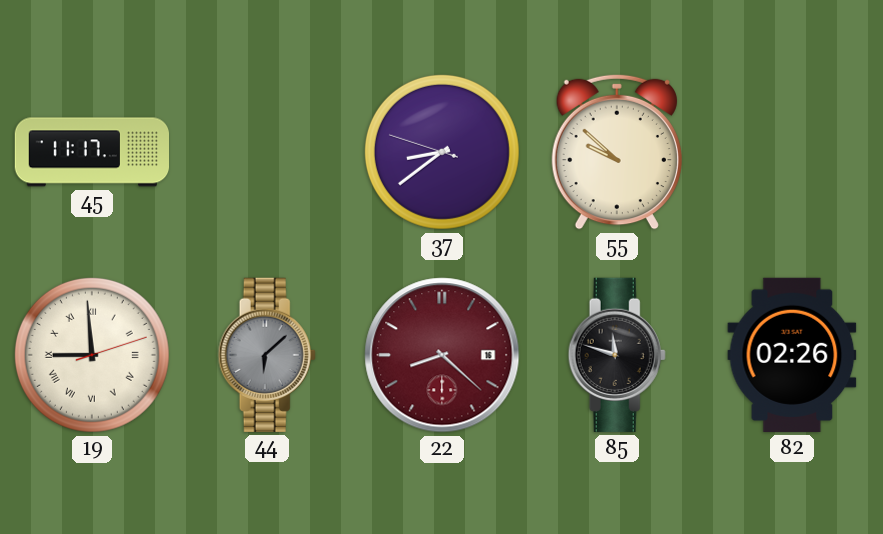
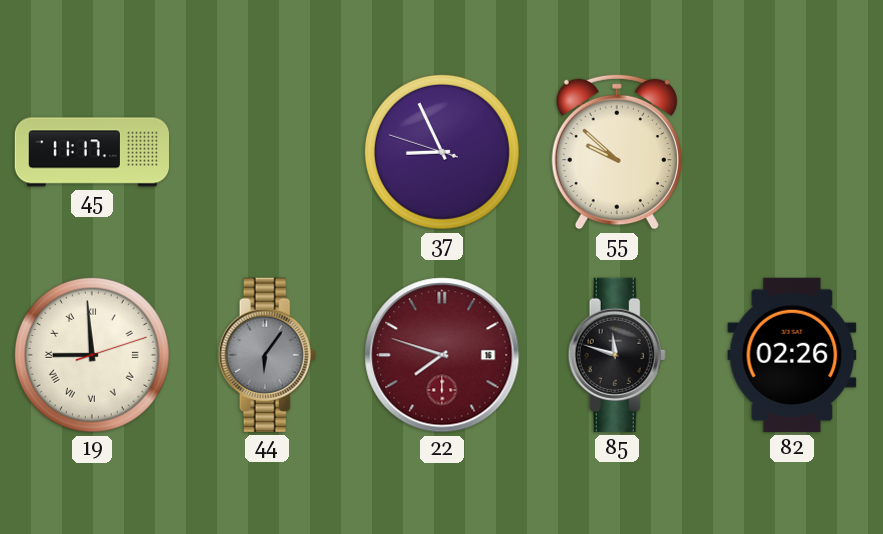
37: 8:38 -> 8:55 (442, 152)
44: 6:08 -> 6:06 (267, 355)
22: 8:22 -> 7:48 (442, 355)
